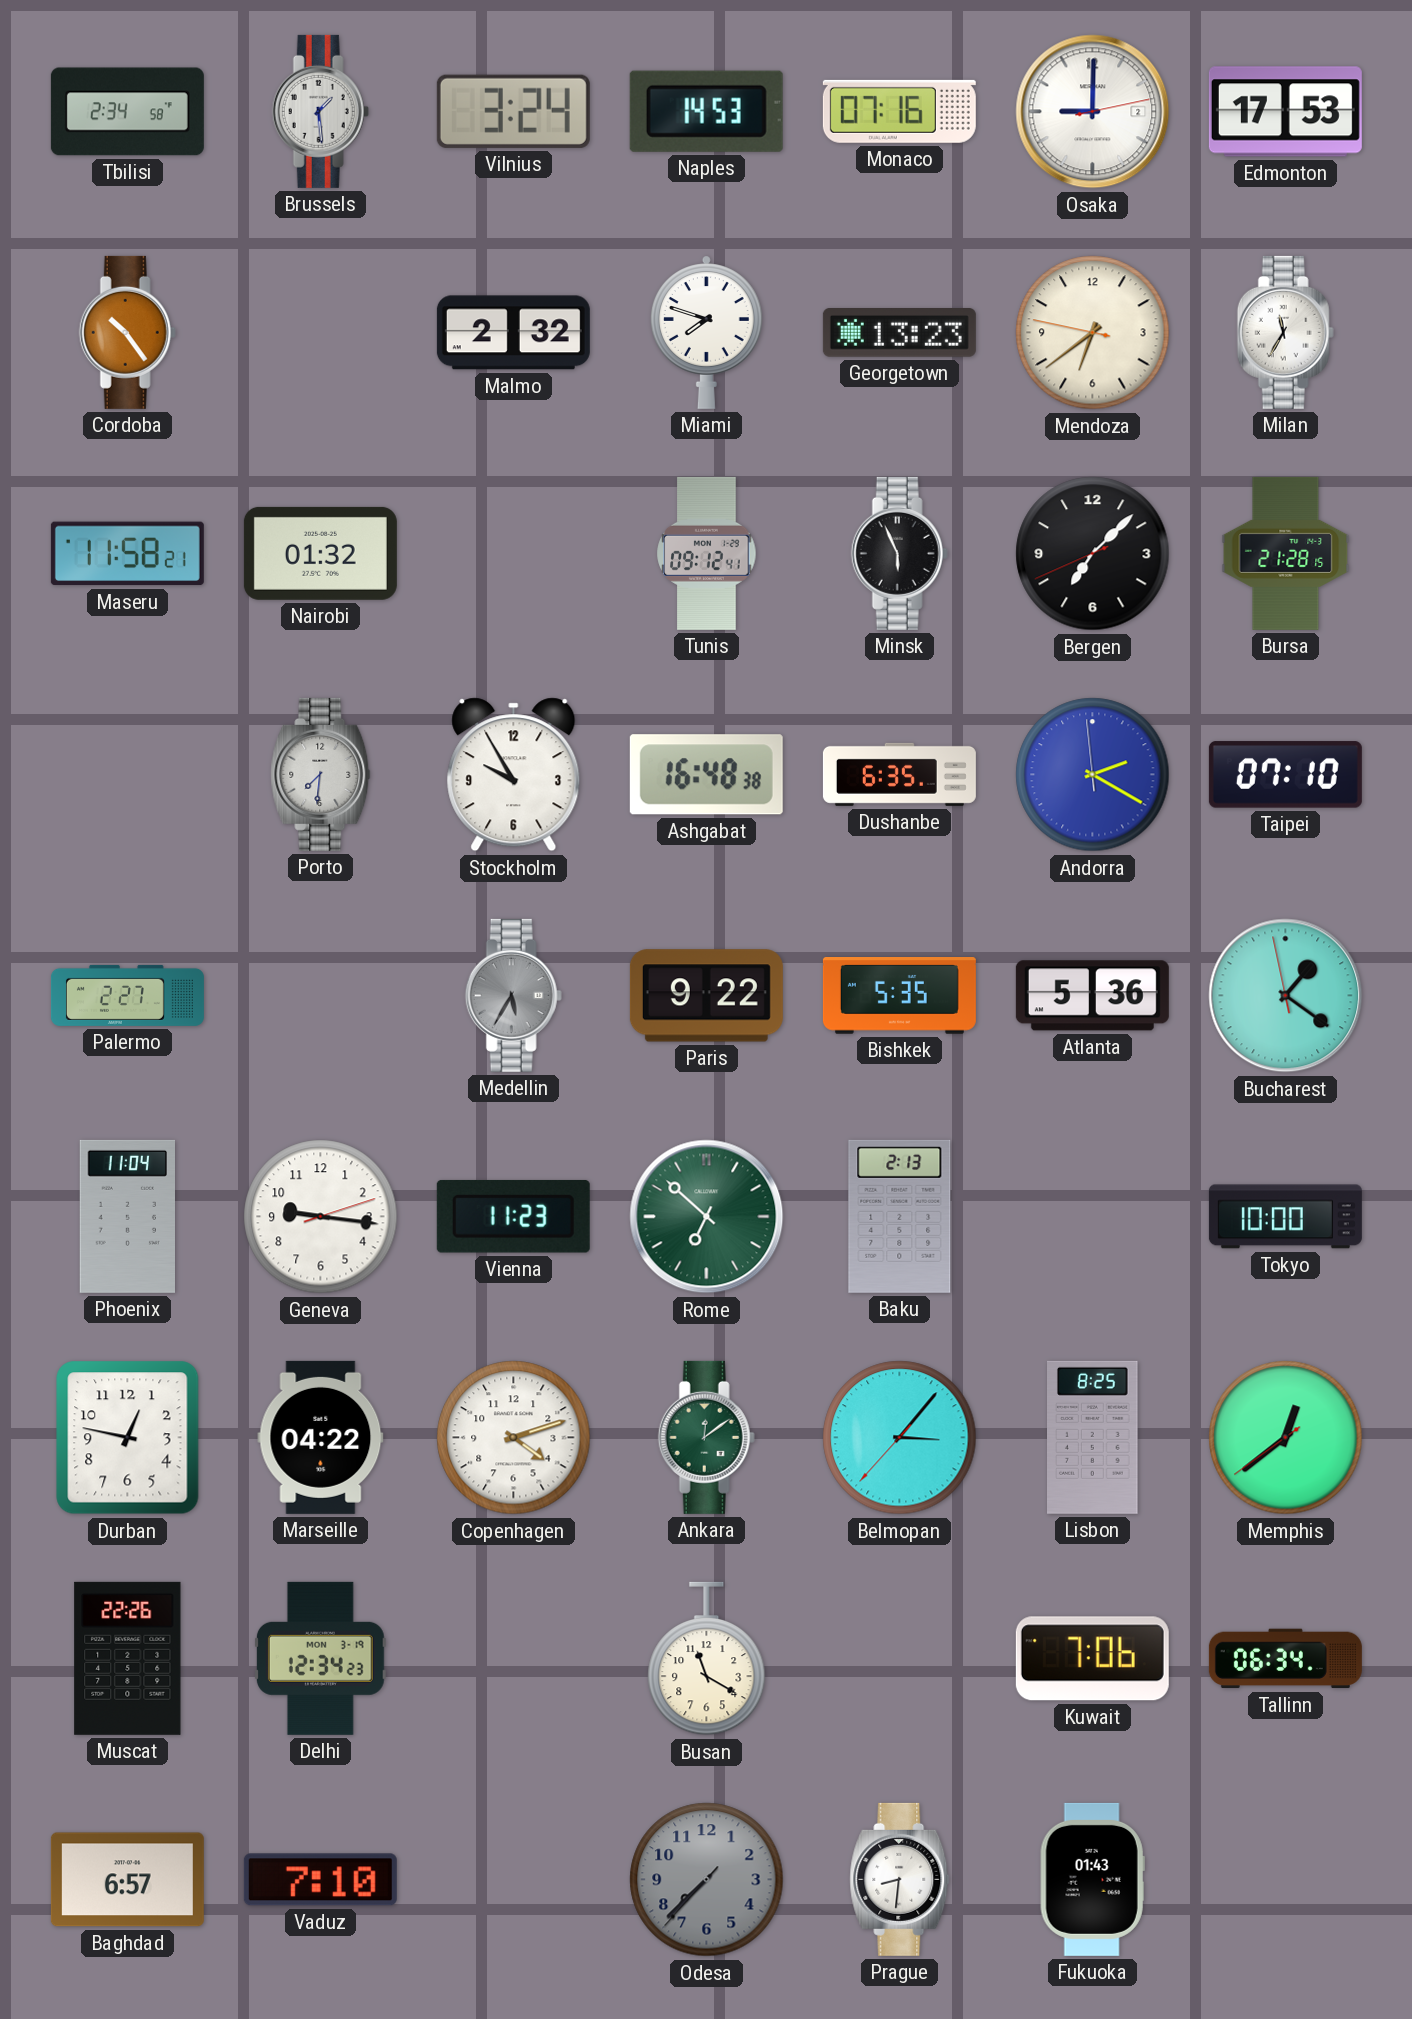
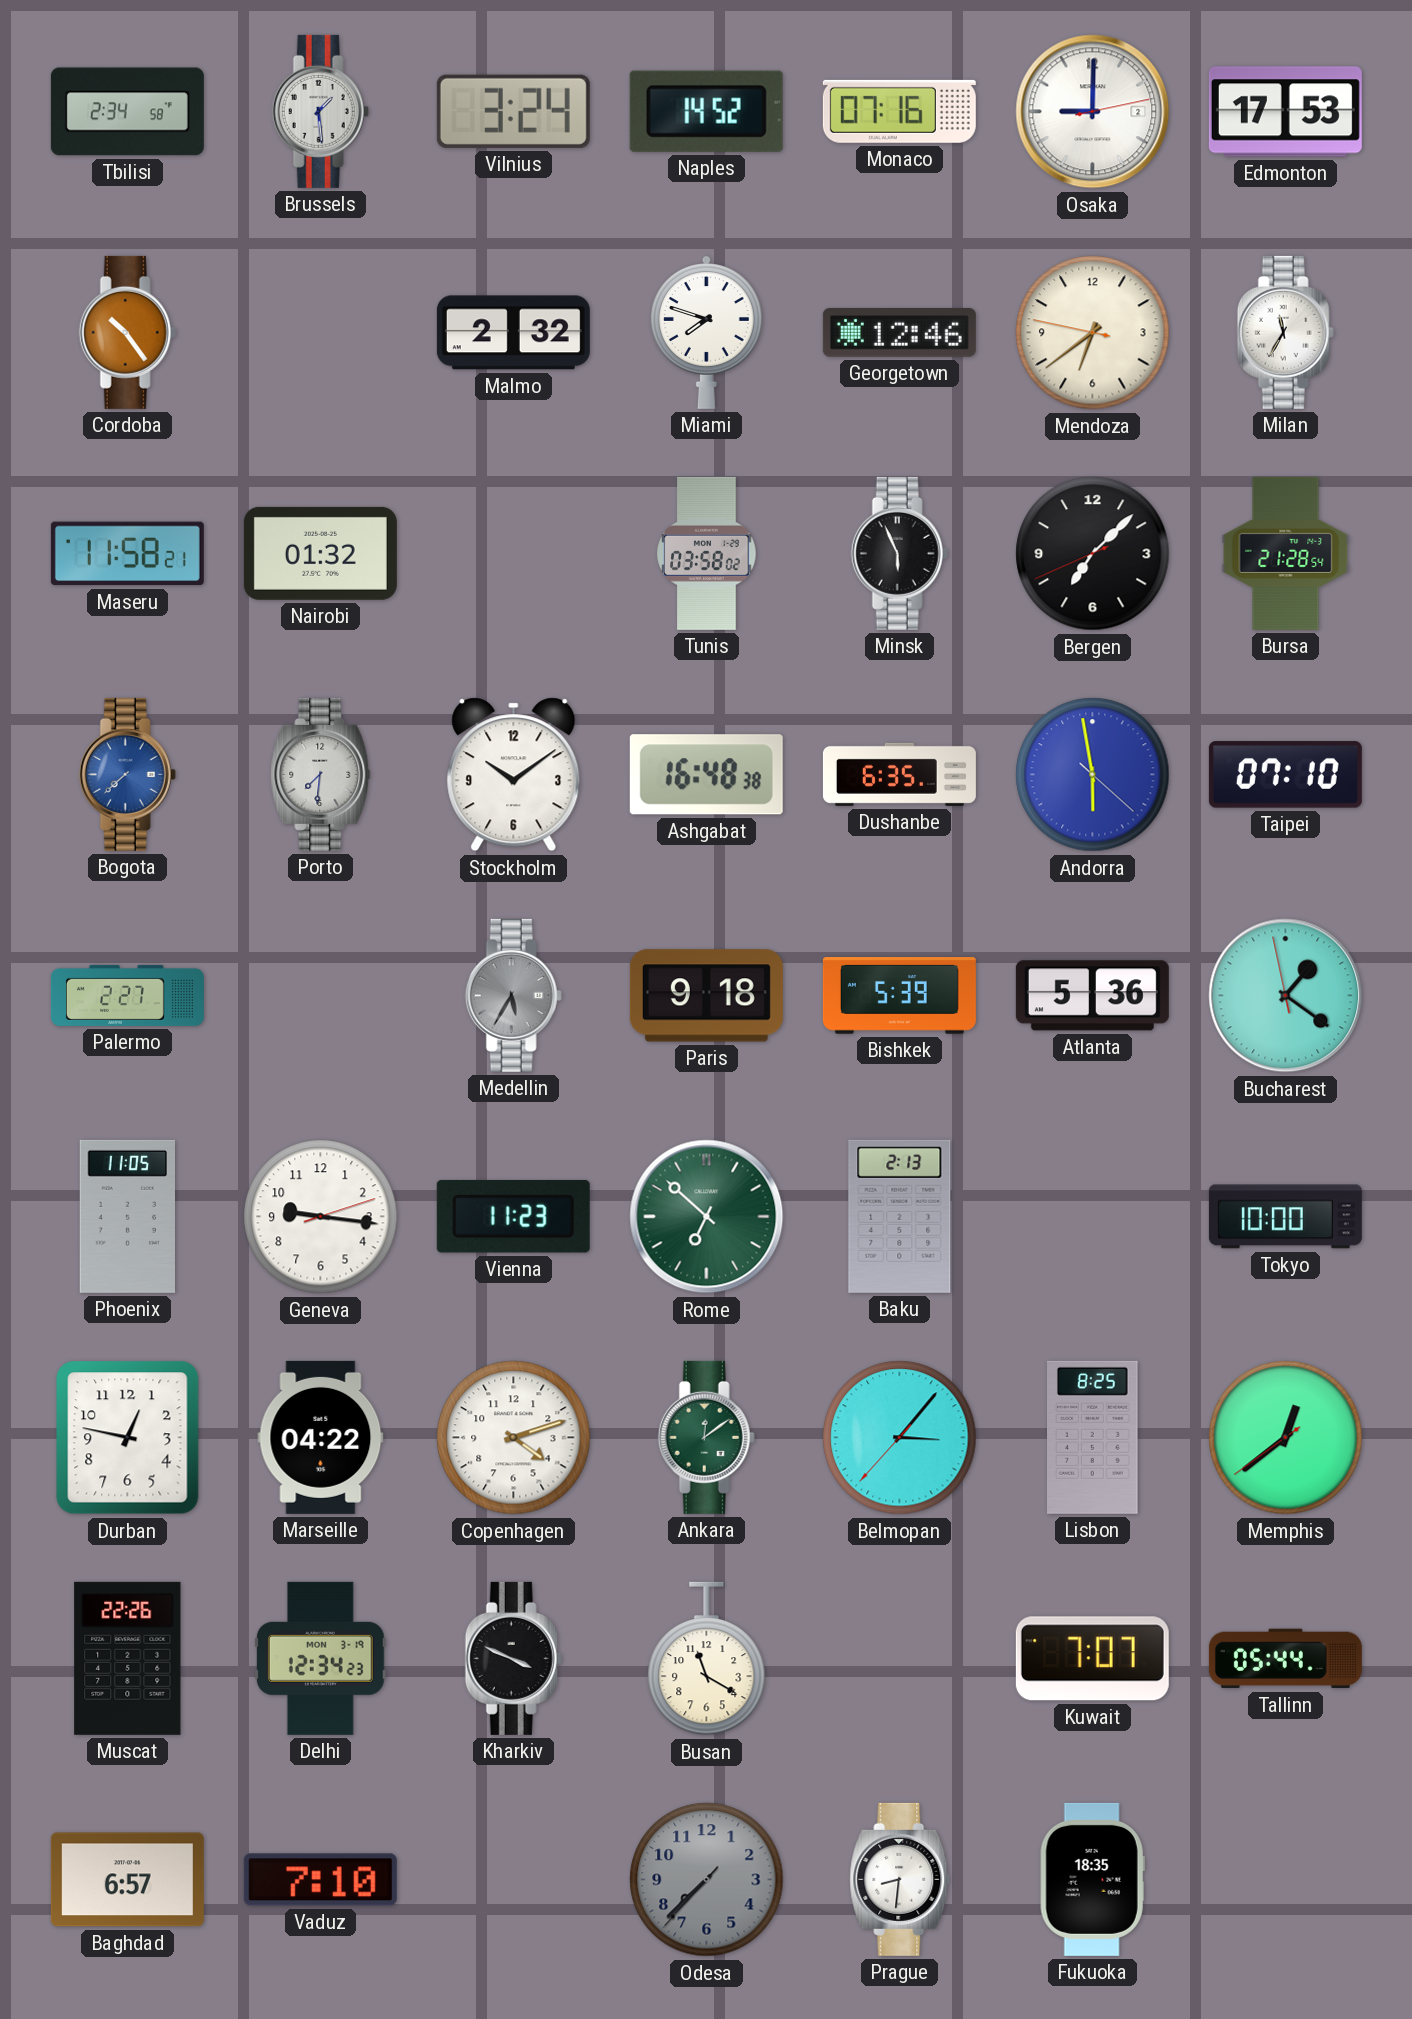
Naples: 14:53 -> 14:52 (706, 111)
Georgetown: 13:23 -> 12:46 (899, 333)
Tunis: 09:12 -> 03:58 (707, 553)
Bursa: 21:28:15 -> 21:28:54 (1286, 553)
Bogota: none -> 7:38 (127, 774)
Stockholm: 9:55 -> 10:09 (514, 775)
Andorra: 2:19 -> 5:58 (1093, 775)
Paris: 9:22 -> 9:18 (706, 996)
Bishkek: 5:35 -> 5:39 (899, 996)
Phoenix: 11:04 -> 11:05 (127, 1216)
Kharkiv: none -> 3:49 (513, 1658)
Kuwait: 7:06 -> 7:07 (1092, 1659)
Tallinn: 06:34 -> 05:44 (1285, 1659)
Fukuoka: 01:43 -> 18:35 (1092, 1879)
